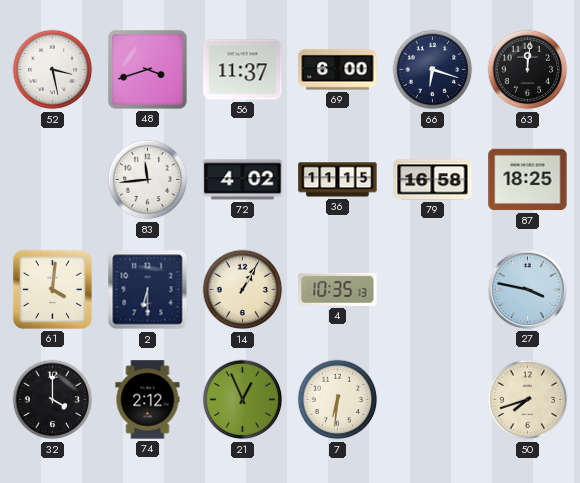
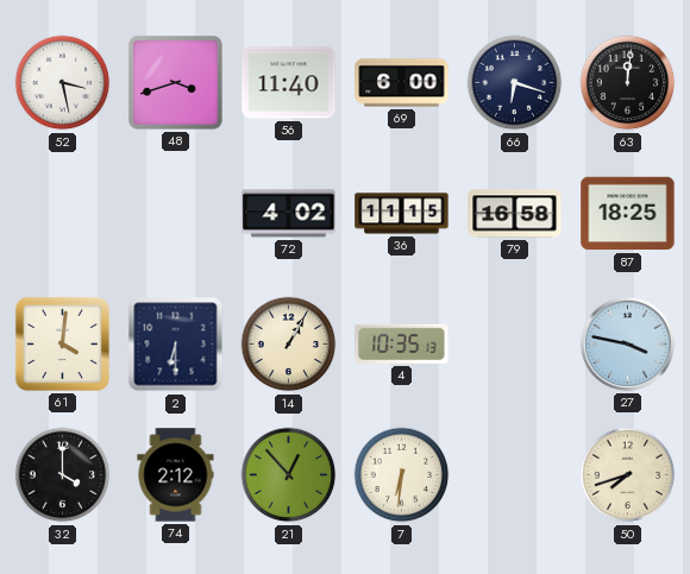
56: 11:37 -> 11:40 (289, 83)
83: 11:44 -> none (148, 180)
21: 12:56 -> 12:53 (289, 475)
